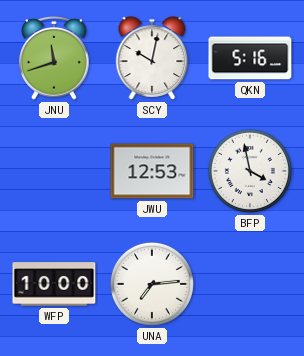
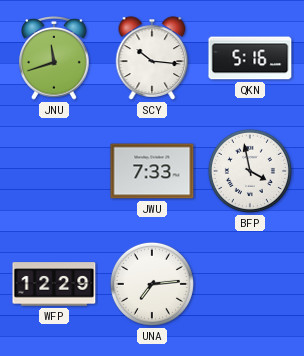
SCY: 10:02 -> 10:16 (152, 58)
JWU: 12:53 -> 7:33 (152, 171)
WFP: 10:00 -> 12:29 (54, 284)
